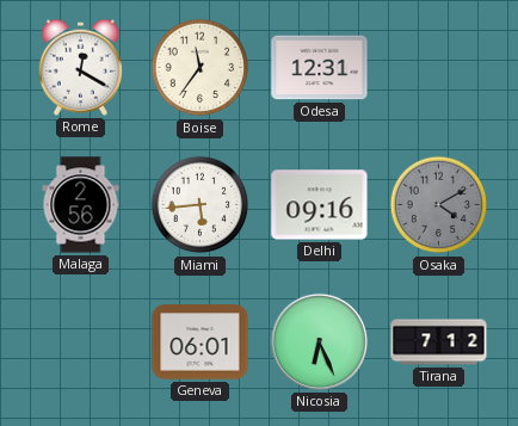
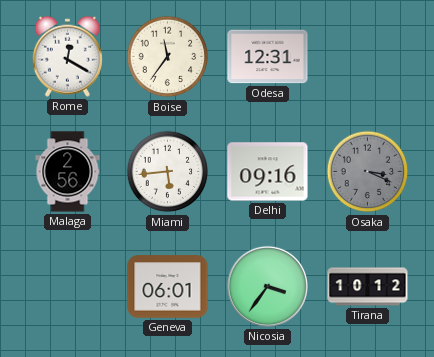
Osaka: 4:10 -> 3:19 (368, 172)
Nicosia: 6:26 -> 3:36 (267, 286)
Tirana: 7:12 -> 10:12 (368, 287)
